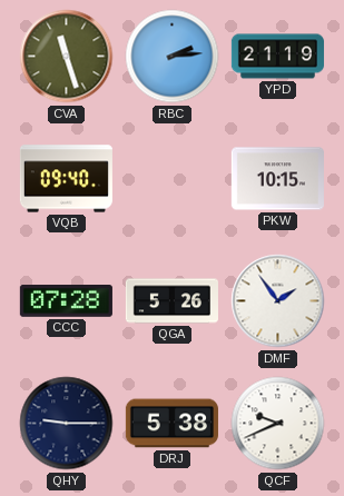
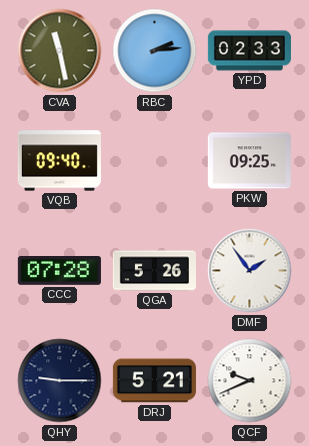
CVA: 11:27 -> 11:28 (60, 51)
YPD: 21:19 -> 02:33 (249, 51)
PKW: 10:15 -> 09:25 (249, 161)
DRJ: 5:38 -> 5:21 (154, 381)
